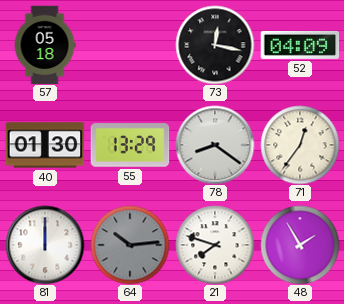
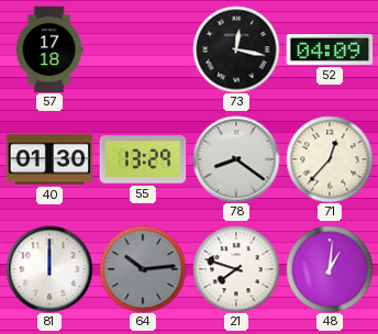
57: 05:18 -> 17:18 (49, 49)
71: 12:36 -> 12:37 (330, 159)
48: 1:55 -> 1:01 (330, 269)
